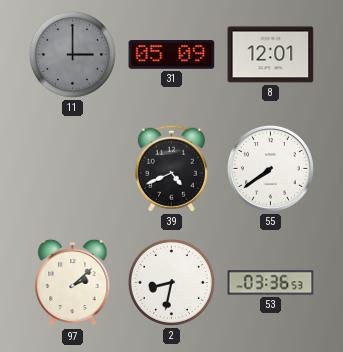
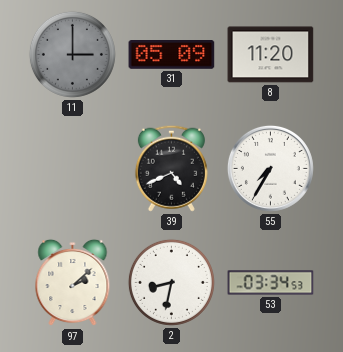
8: 12:01 -> 11:20 (271, 55)
55: 7:39 -> 7:35 (270, 168)
53: 03:36 -> 03:34 (271, 283)
